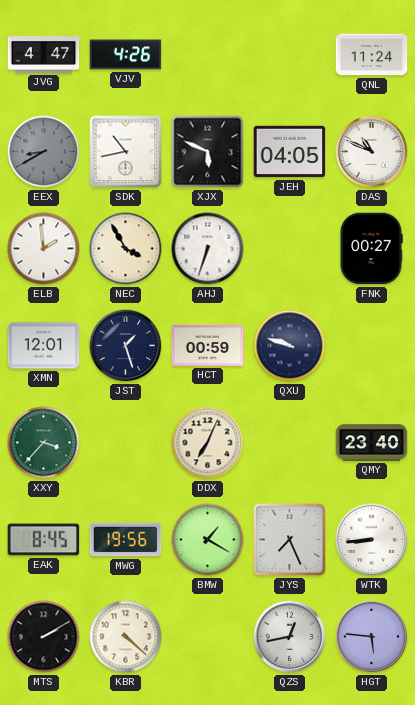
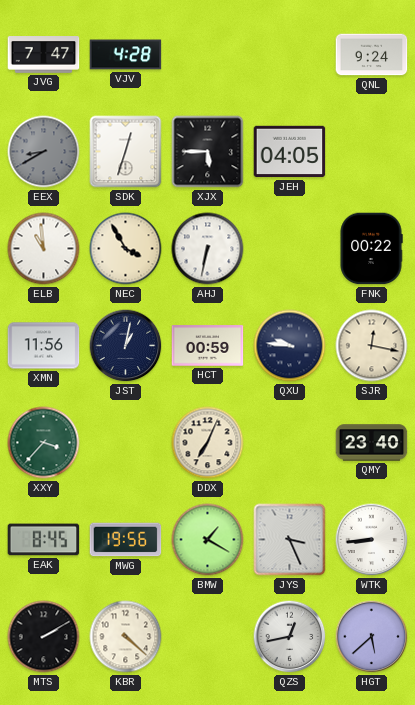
JVG: 4:47 -> 7:47 (44, 55)
VJV: 4:26 -> 4:28 (126, 55)
QNL: 11:24 -> 9:24 (372, 55)
SDK: 10:43 -> 12:33 (126, 152)
XJX: 5:49 -> 5:45 (208, 152)
DAS: 10:49 -> none (372, 152)
ELB: 1:59 -> 10:59 (44, 249)
AHJ: 6:33 -> 6:32 (208, 249)
FNK: 00:27 -> 00:22 (371, 249)
XMN: 12:01 -> 11:56 (44, 346)
JST: 1:27 -> 1:02 (126, 346)
QXU: 9:48 -> 9:46 (290, 346)
SJR: none -> 12:17 (372, 346)
JYS: 7:26 -> 3:26 (290, 540)
HGT: 5:46 -> 5:38 (372, 637)
